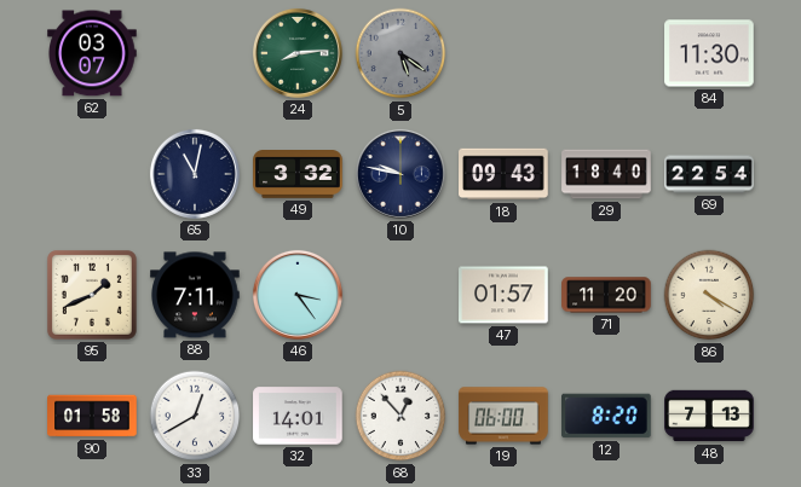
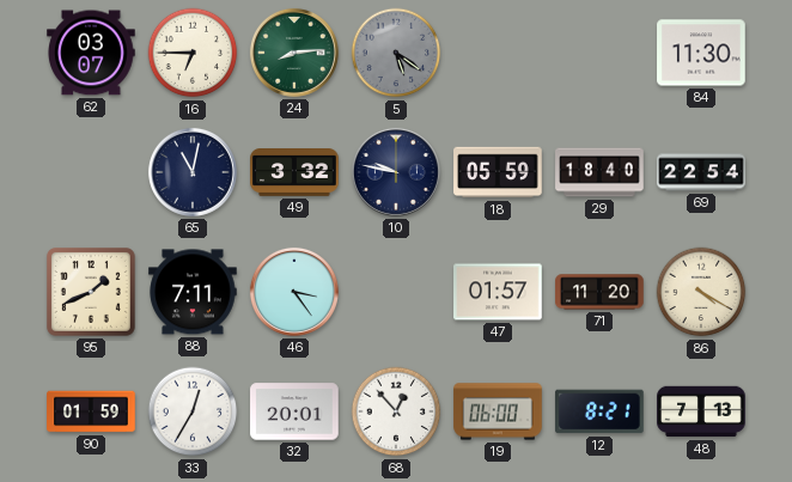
16: none -> 6:45 (193, 53)
18: 09:43 -> 05:59 (498, 172)
90: 01:58 -> 01:59 (91, 411)
33: 12:40 -> 12:35 (193, 411)
32: 14:01 -> 20:01 (294, 411)
12: 8:20 -> 8:21 (599, 411)
